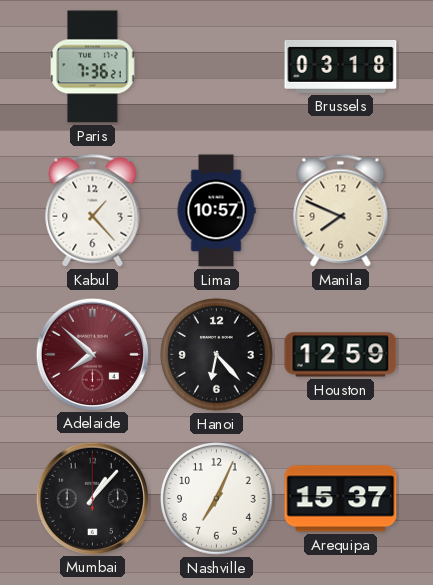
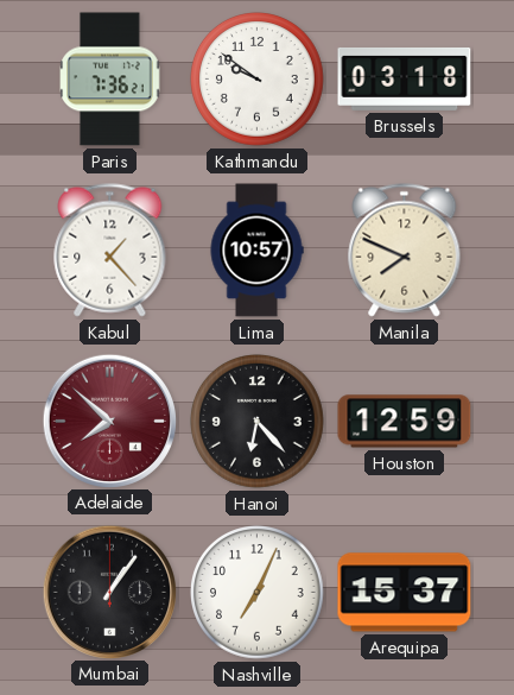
Kathmandu: none -> 9:51 (258, 80)
Mumbai: 1:07 -> 1:06 (109, 592)
